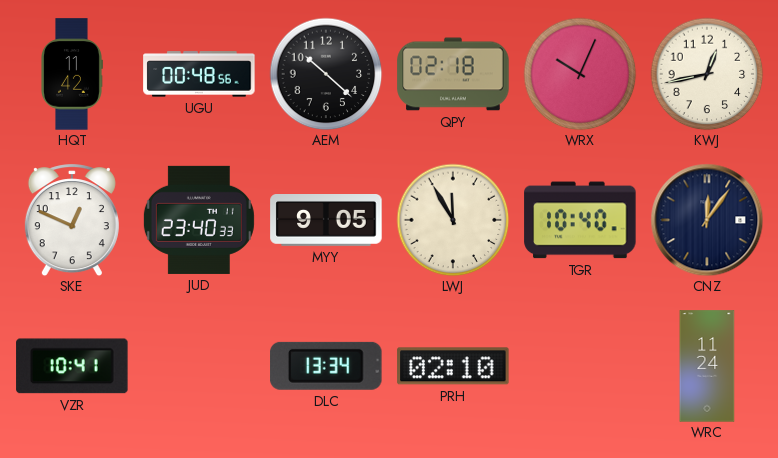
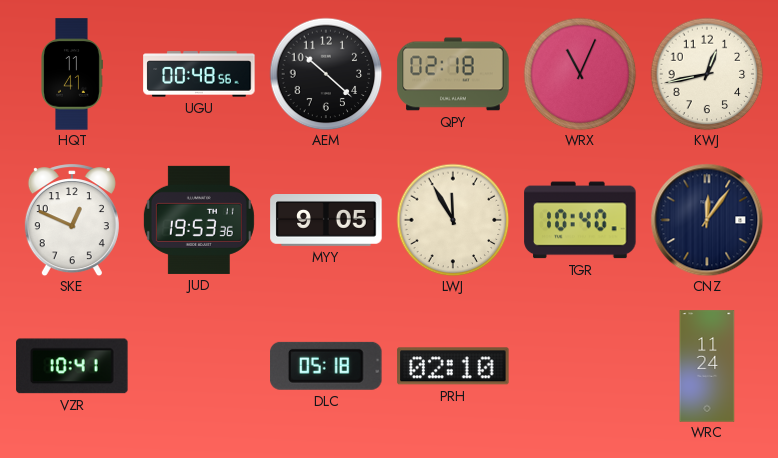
HQT: 11:42 -> 11:41 (72, 74)
WRX: 10:04 -> 11:04 (580, 74)
JUD: 23:40 -> 19:53 (199, 220)
DLC: 13:34 -> 05:18 (326, 366)
